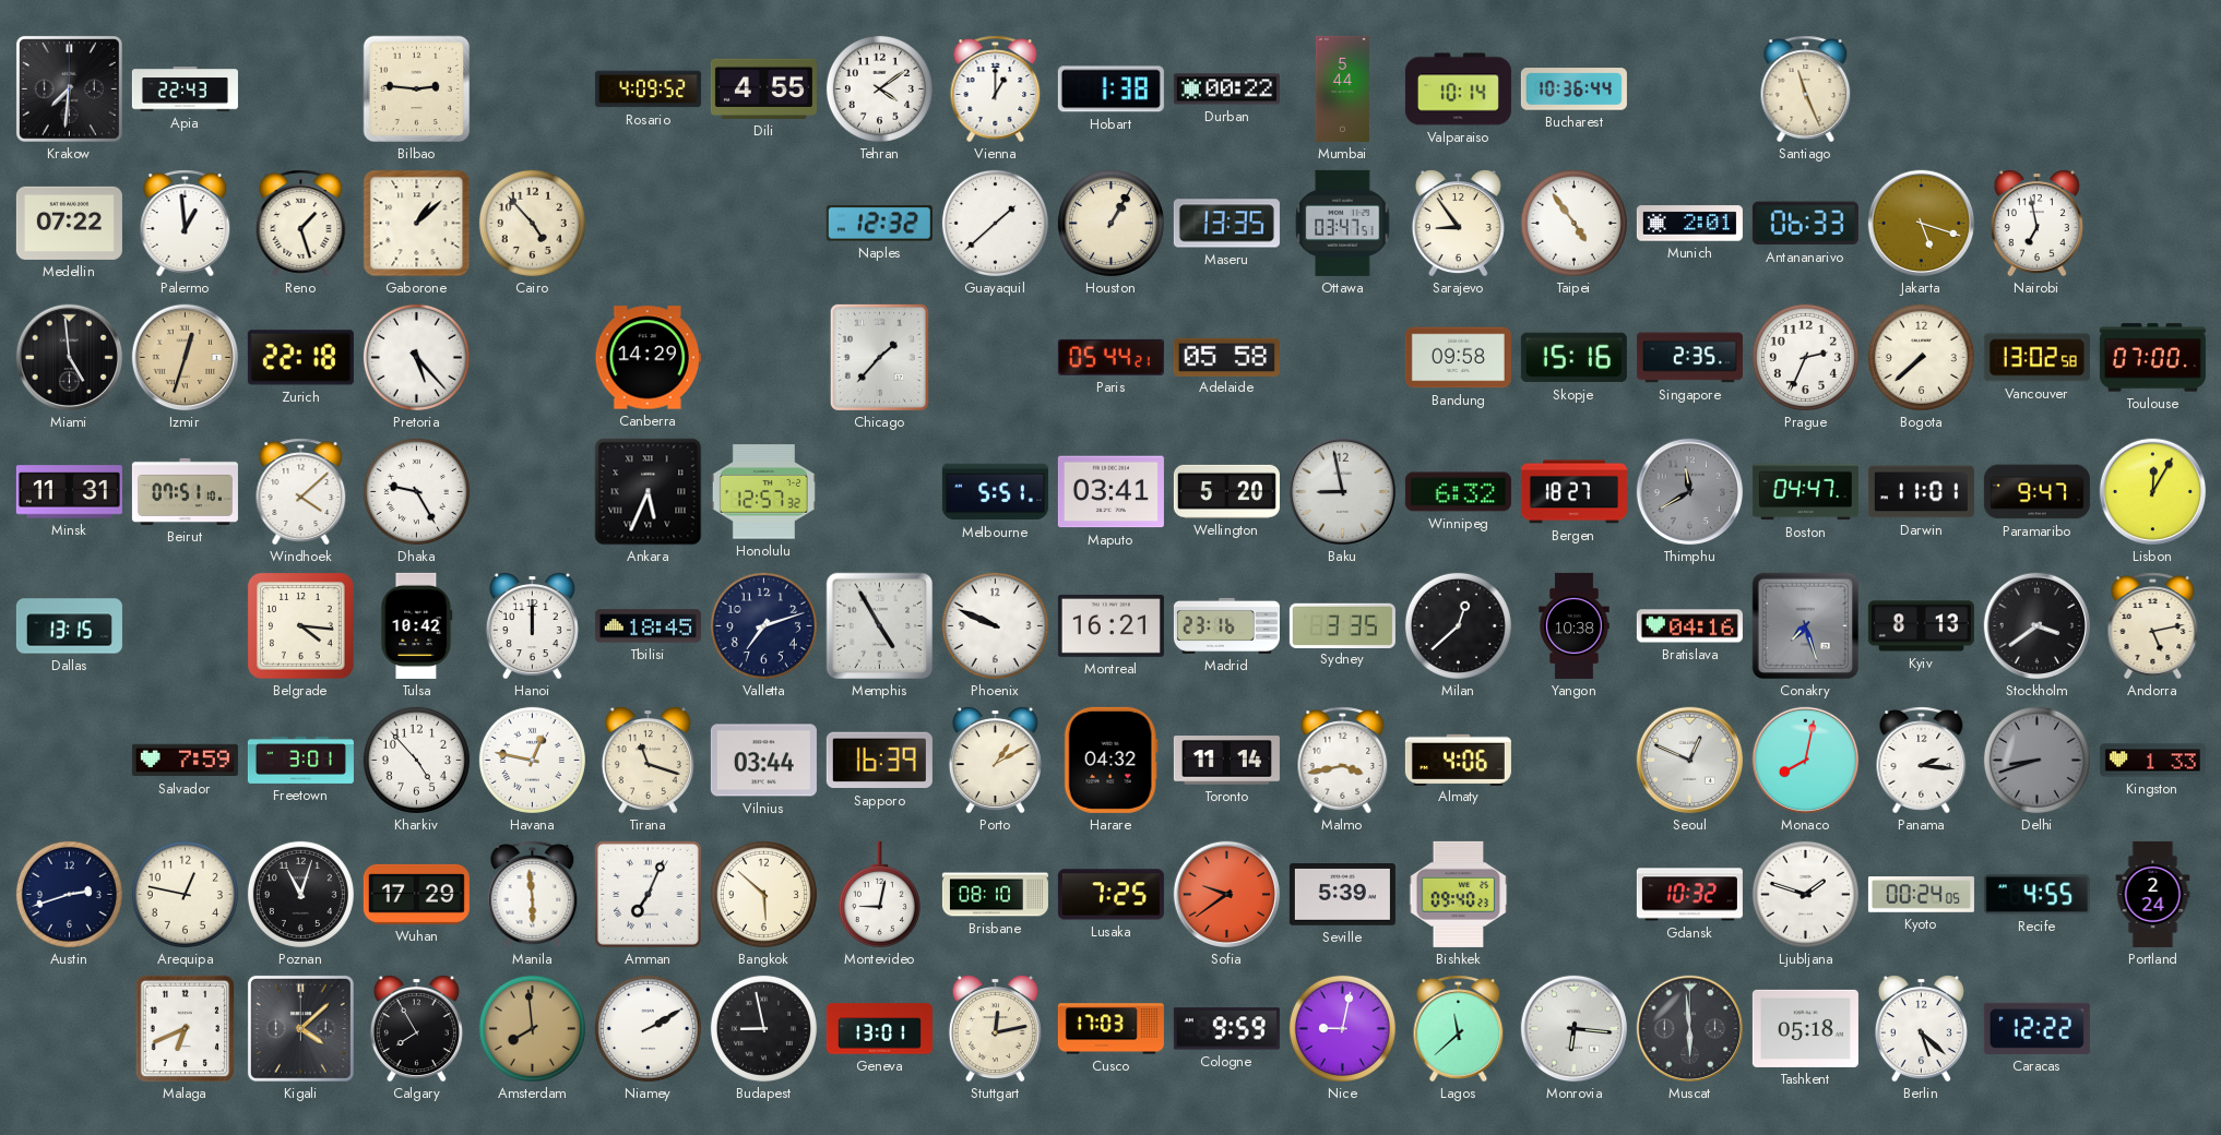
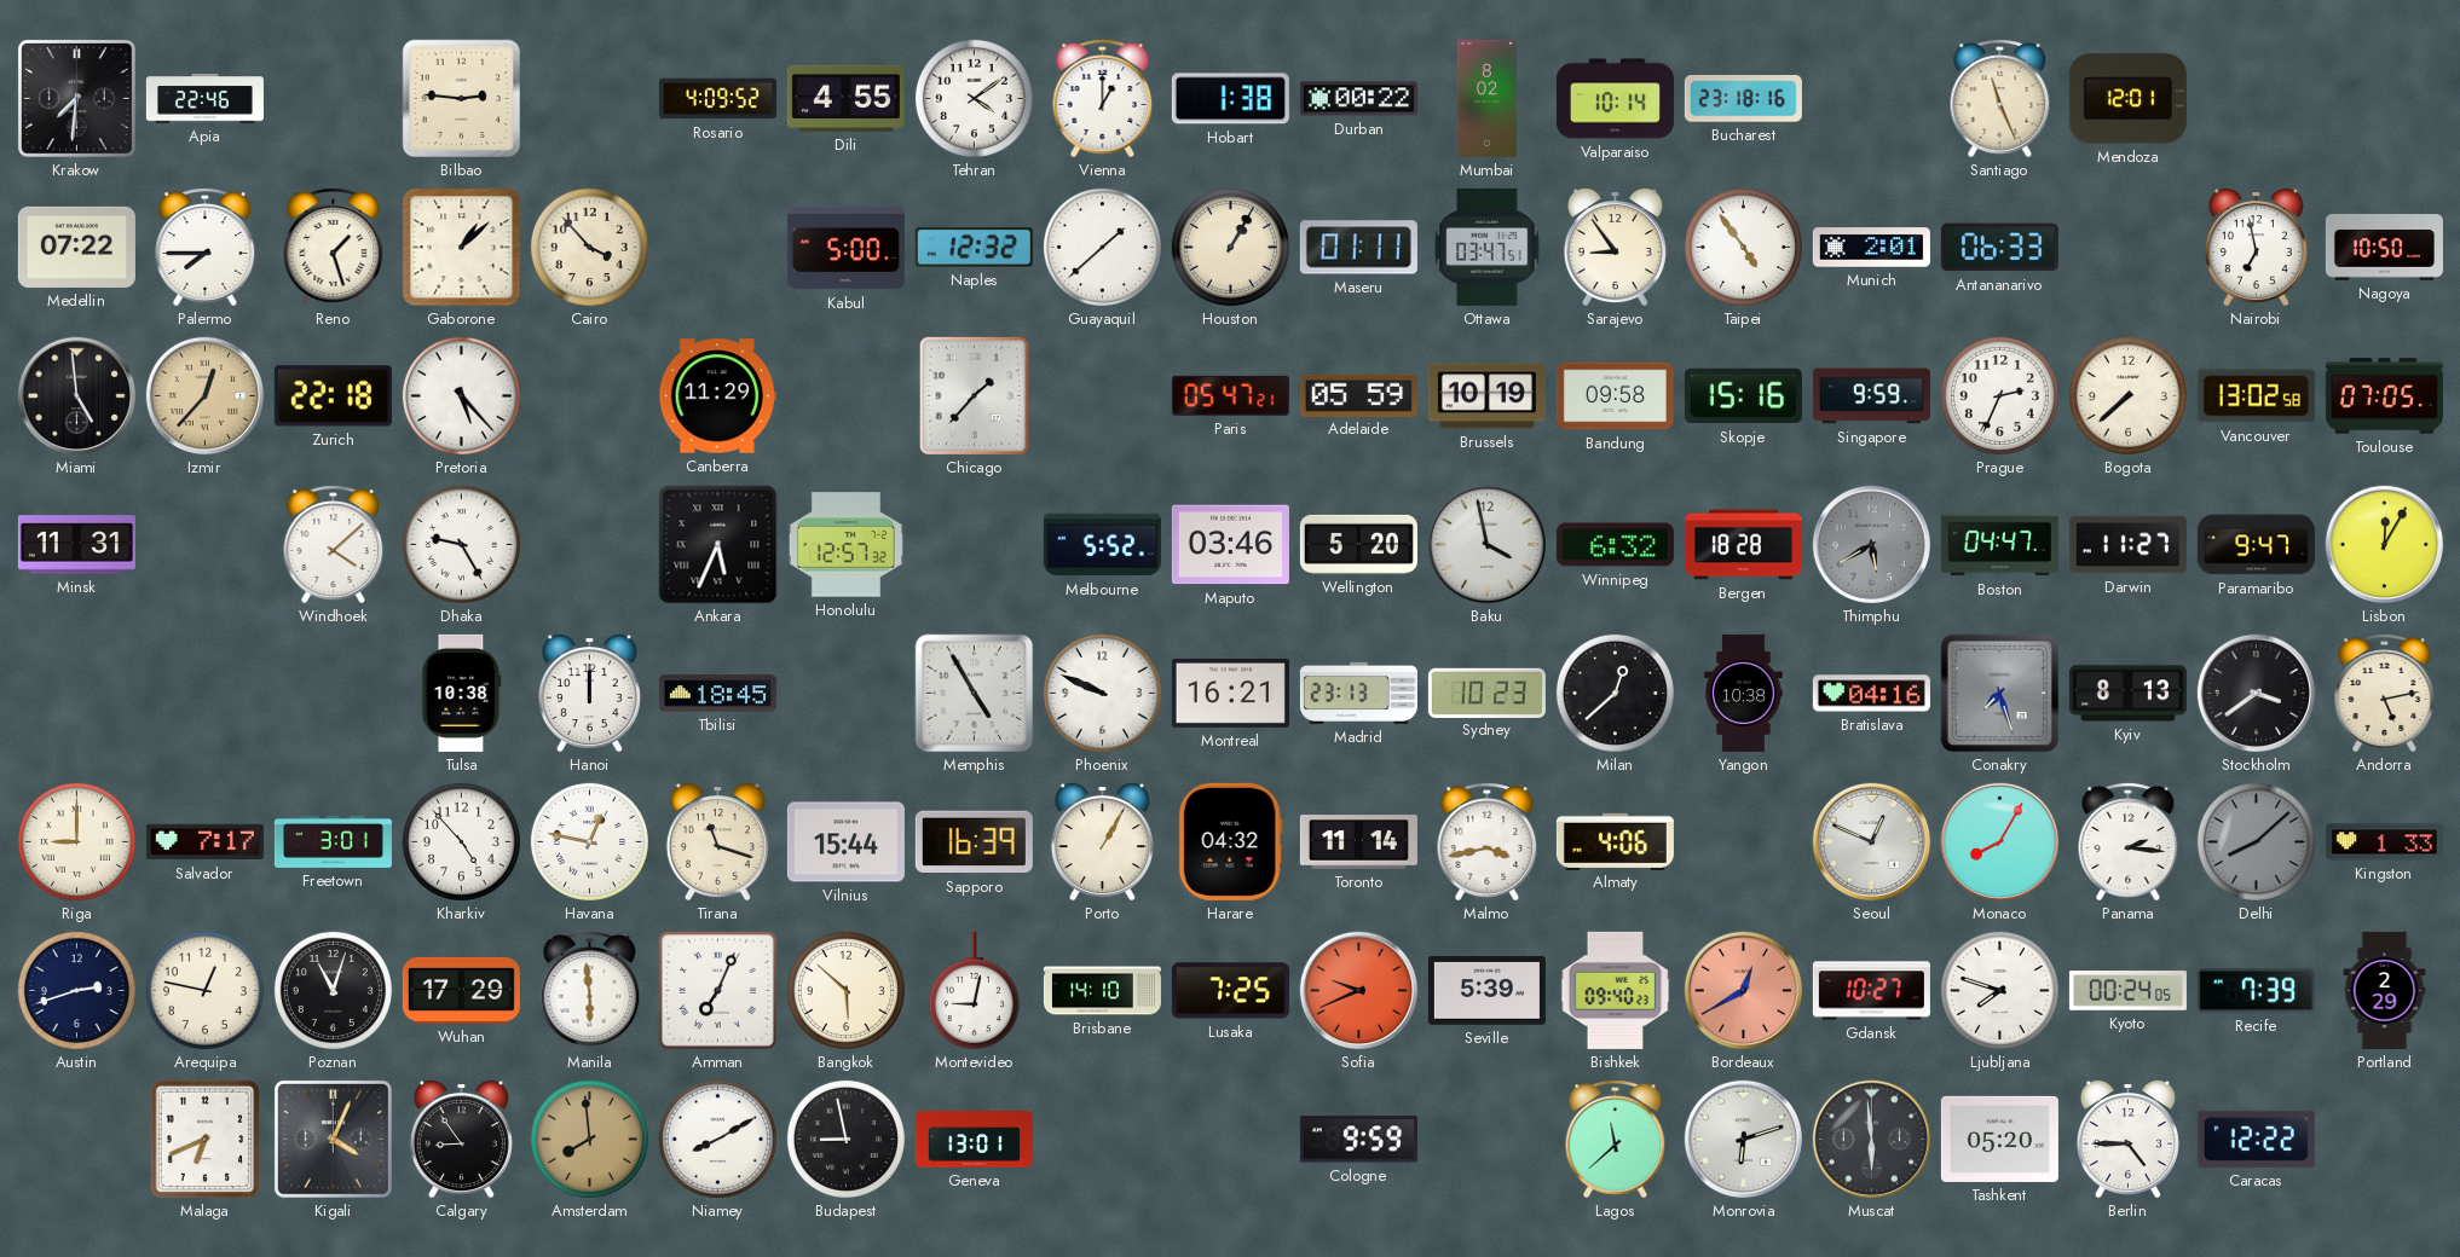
Apia: 22:43 -> 22:46 (204, 99)
Mumbai: 5:44 -> 8:02 (1486, 98)
Bucharest: 10:36 -> 23:18 (1743, 99)
Mendoza: none -> 12:01 (2127, 99)
Palermo: 12:59 -> 7:45 (206, 248)
Cairo: 4:53 -> 3:53 (589, 247)
Kabul: none -> 5:00 (845, 248)
Maseru: 13:35 -> 01:11 (1358, 248)
Jakarta: 5:18 -> none (1922, 224)
Nagoya: none -> 10:50 (2384, 248)
Izmir: 12:33 -> 12:37 (206, 396)
Canberra: 14:29 -> 11:29 (717, 396)
Paris: 05:44 -> 05:47 (1230, 395)
Adelaide: 05:58 -> 05:59 (1358, 395)
Brussels: none -> 10:19 (1486, 396)
Singapore: 2:35 -> 9:59 (1871, 396)
Toulouse: 07:00 -> 07:05 (2384, 396)
Beirut: 07:51 -> none (185, 491)
Melbourne: 5:51 -> 5:52 (1102, 545)
Maputo: 03:41 -> 03:46 (1230, 545)
Baku: 8:58 -> 3:58 (1488, 545)
Bergen: 18:27 -> 18:28 (1743, 545)
Thimphu: 11:40 -> 5:40 (1872, 545)
Darwin: 11:01 -> 11:27 (2127, 545)
Dallas: 13:15 -> none (69, 626)
Belgrade: 4:16 -> none (300, 625)
Tulsa: 10:42 -> 10:38 (462, 693)
Valletta: 7:12 -> none (763, 625)
Madrid: 23:16 -> 23:13 (1358, 693)
Sydney: 3:35 -> 10:23 (1486, 693)
Riga: none -> 9:00 (76, 841)
Salvador: 7:59 -> 7:17 (204, 842)
Vilnius: 03:44 -> 15:44 (845, 842)
Porto: 1:10 -> 1:05 (1102, 842)
Monaco: 8:02 -> 8:05 (2000, 842)
Delhi: 8:42 -> 8:08 (2256, 841)
Brisbane: 08:10 -> 14:10 (1102, 991)
Sofia: 9:39 -> 9:41 (1359, 991)
Bordeaux: none -> 12:40 (1744, 991)
Gdansk: 10:32 -> 10:27 (1871, 991)
Ljubljana: 1:48 -> 7:48 (1999, 990)
Recife: 4:55 -> 7:39 (2256, 991)
Portland: 2:24 -> 2:29 (2385, 990)
Kigali: 4:08 -> 4:04 (333, 1139)
Calgary: 7:55 -> 8:54 (461, 1140)
Niamey: 2:10 -> 8:10 (717, 1139)
Stuttgart: 12:13 -> none (995, 1029)
Cusco: 17:03 -> none (1110, 1029)
Nice: 9:02 -> none (1342, 1028)
Monrovia: 6:16 -> 6:12 (1744, 1140)
Tashkent: 05:18 -> 05:20 (1999, 1139)
Berlin: 5:22 -> 4:45 (2127, 1140)
